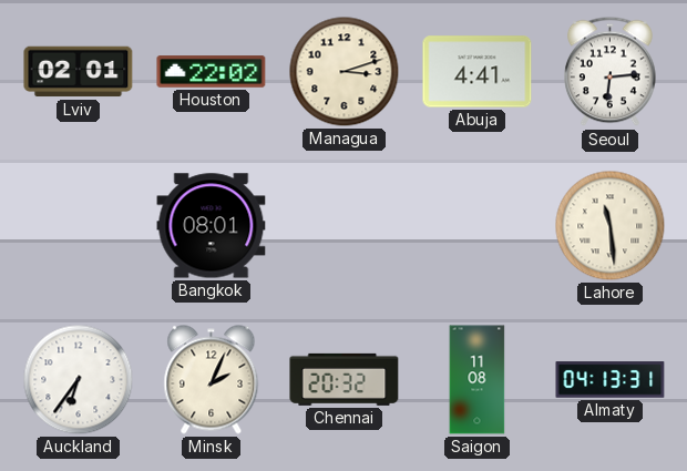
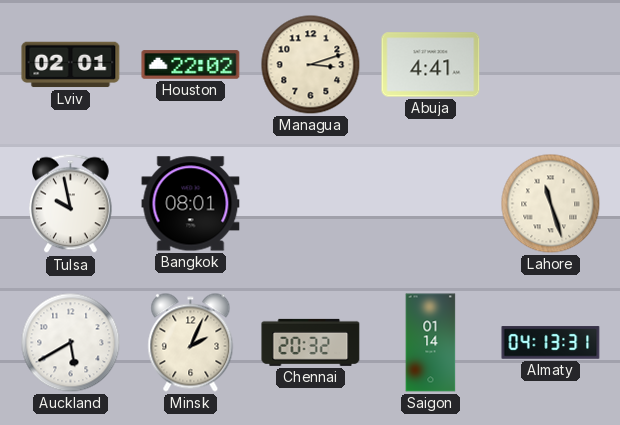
Seoul: 6:14 -> none (611, 72)
Tulsa: none -> 9:58 (71, 204)
Lahore: 11:29 -> 11:27 (551, 204)
Auckland: 6:36 -> 5:40 (71, 343)
Saigon: 11:08 -> 01:14 (431, 343)
